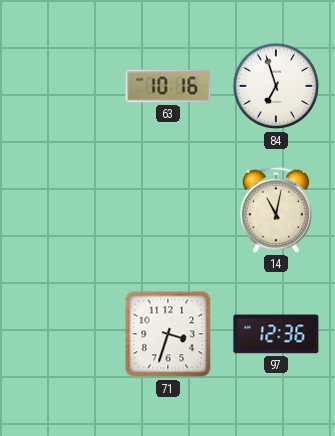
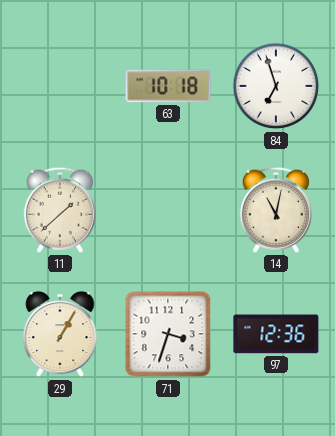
63: 10:16 -> 10:18 (168, 86)
11: none -> 1:38 (59, 210)
29: none -> 1:05 (60, 334)
